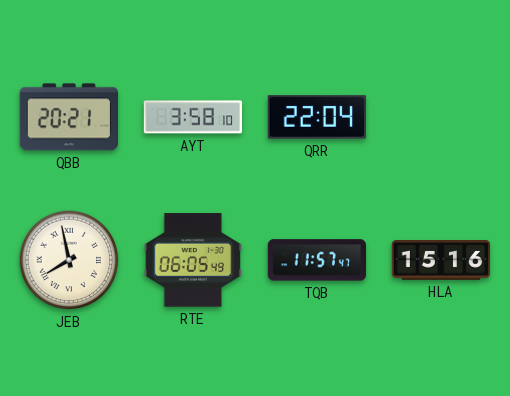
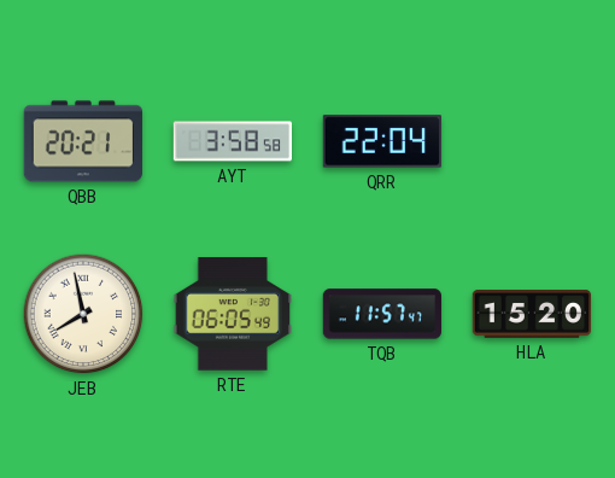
AYT: 3:58:10 -> 3:58:58 (233, 141)
HLA: 15:16 -> 15:20 (532, 314)
